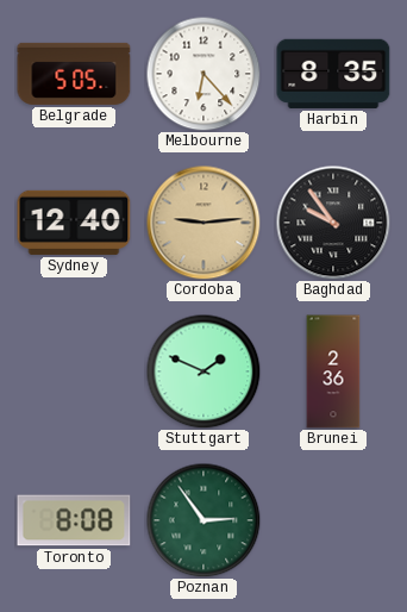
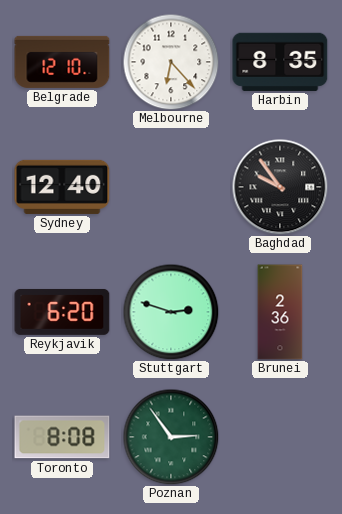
Belgrade: 5:05 -> 12:10 (62, 62)
Cordoba: 9:14 -> none (203, 223)
Reykjavik: none -> 6:20 (62, 312)
Stuttgart: 1:49 -> 2:48 (171, 312)
